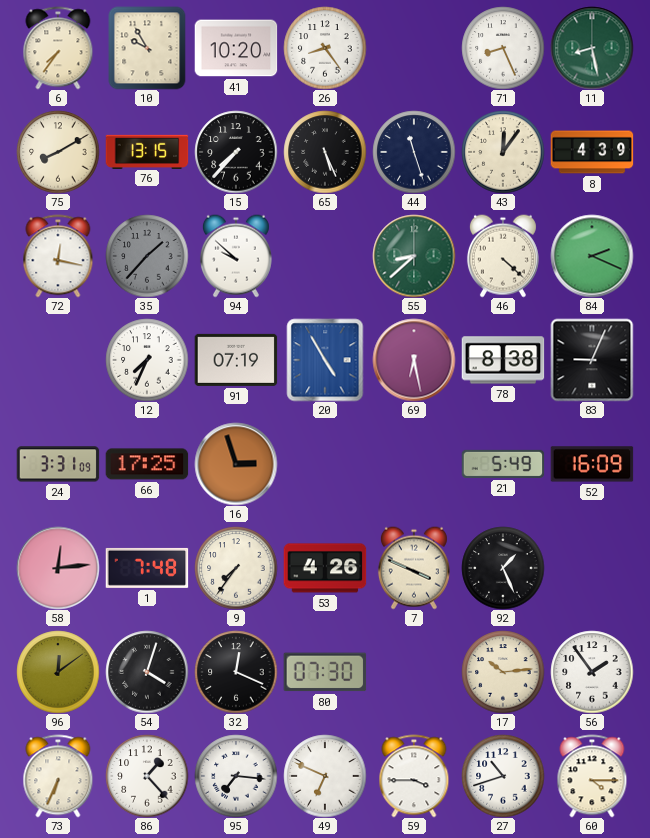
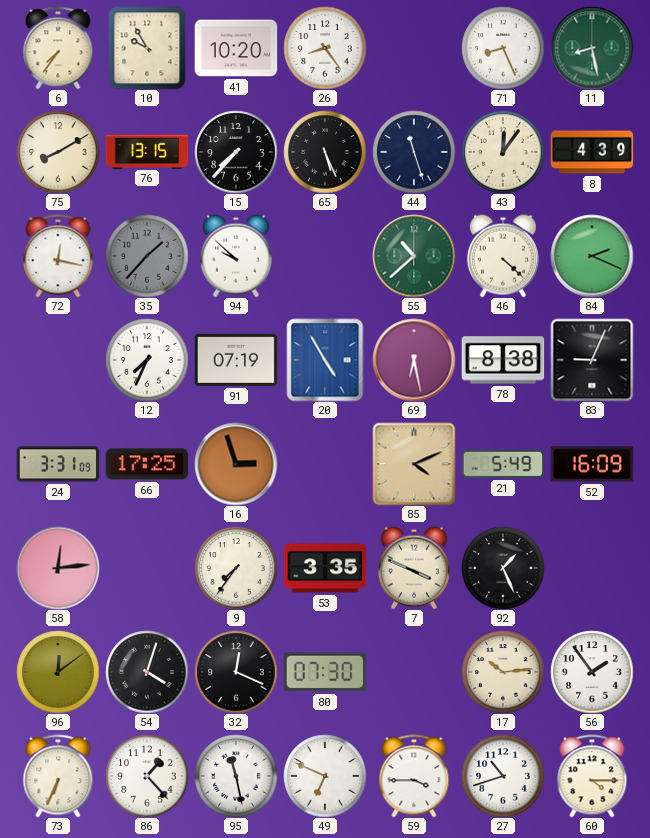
55: 8:38 -> 10:38 (414, 256)
85: none -> 4:11 (414, 464)
1: 7:48 -> none (147, 568)
53: 4:26 -> 3:35 (325, 568)
95: 7:16 -> 11:28 (236, 776)
